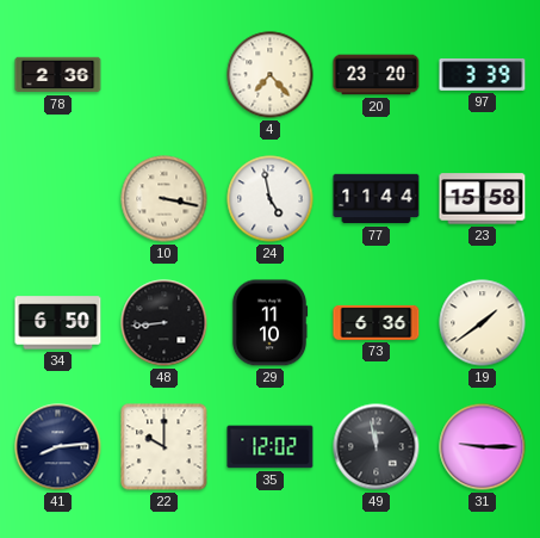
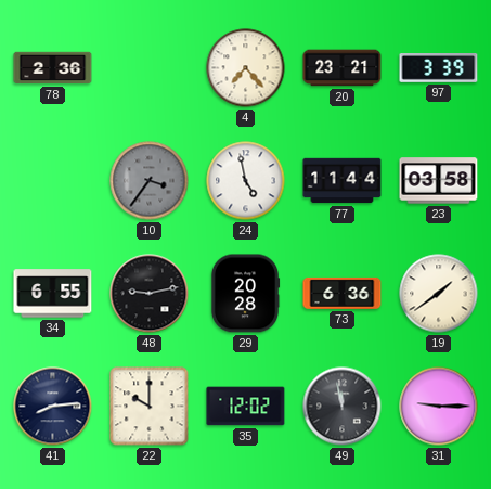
20: 23:20 -> 23:21 (343, 68)
10: 3:17 -> 3:36 (150, 181)
10 dial: cream -> grey (150, 181)
23: 15:58 -> 03:58 (439, 181)
34: 6:50 -> 6:55 (53, 294)
48: 8:44 -> 9:13 (150, 294)
29: 11:10 -> 20:28 (245, 294)
